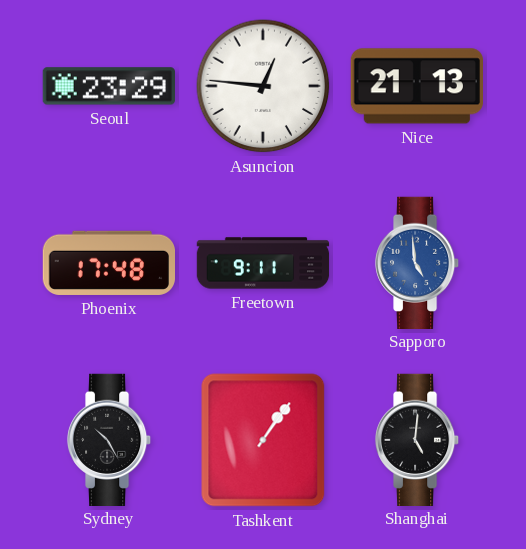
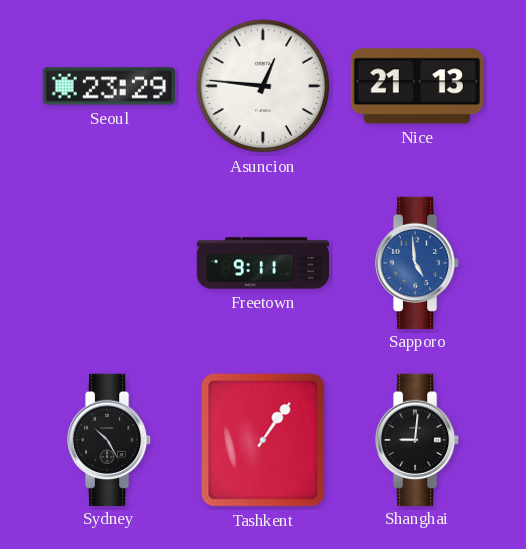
Phoenix: 17:48 -> none (108, 263)
Shanghai: 5:01 -> 9:01 (417, 439)
